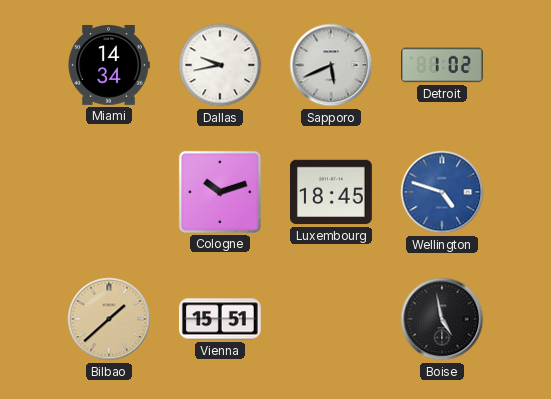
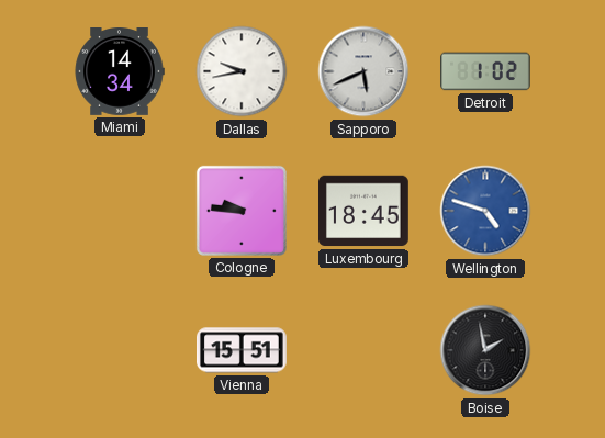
Cologne: 10:12 -> 9:46 (242, 211)
Bilbao: 1:38 -> none (109, 319)
Boise: 4:58 -> 1:58 (485, 350)
